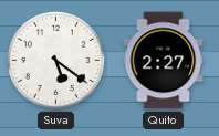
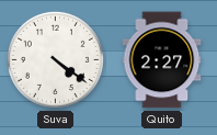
Suva: 5:21 -> 4:21 (55, 59)
